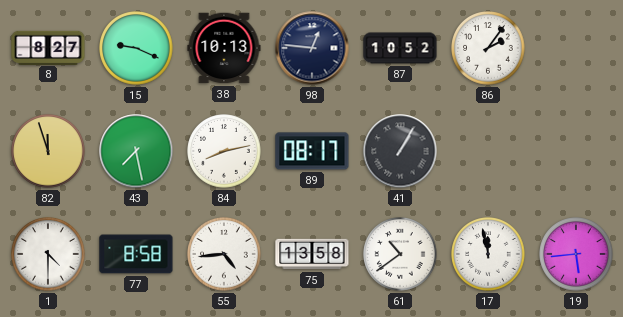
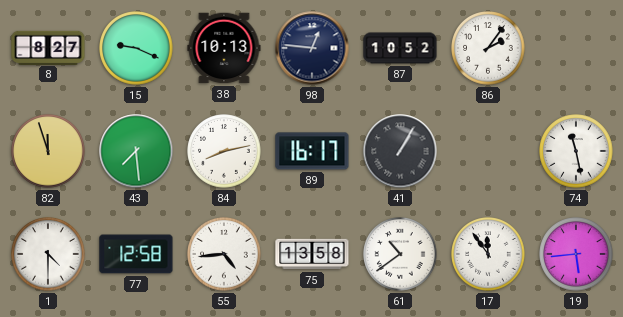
43: 7:28 -> 7:29 (136, 151)
89: 08:17 -> 16:17 (312, 151)
74: none -> 11:28 (576, 151)
77: 8:58 -> 12:58 (136, 254)
17: 11:58 -> 11:54 (488, 254)
